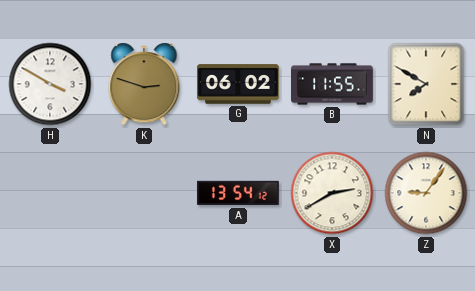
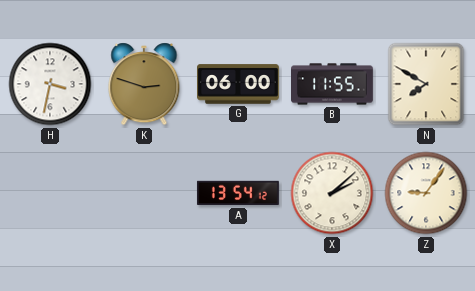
H: 3:50 -> 3:32 (50, 84)
G: 06:02 -> 06:00 (239, 84)
X: 2:40 -> 2:08 (332, 193)
